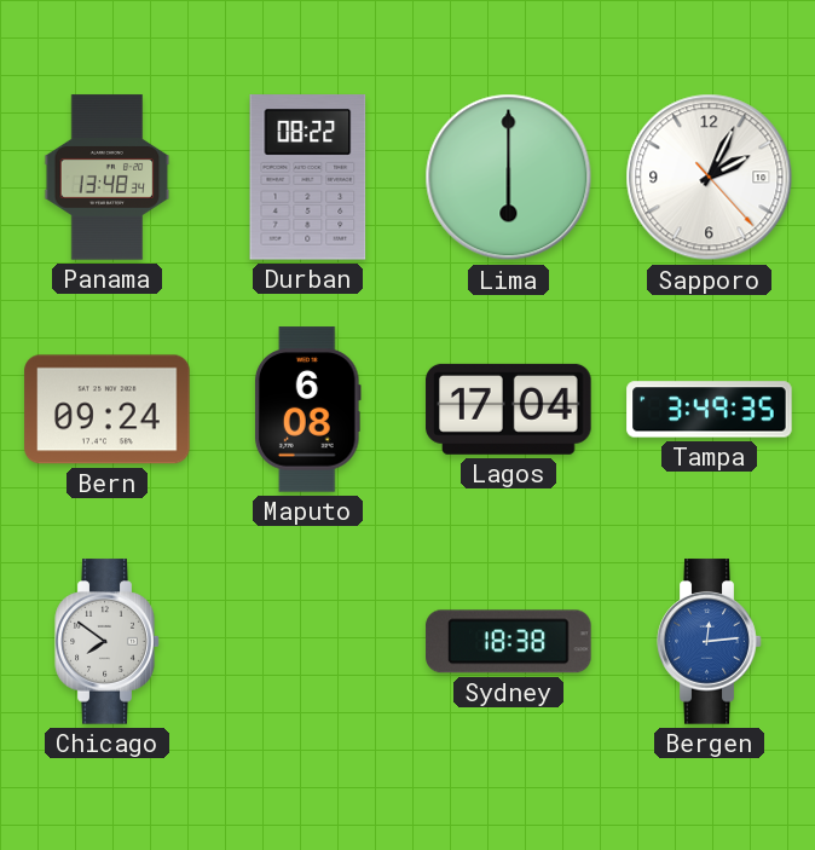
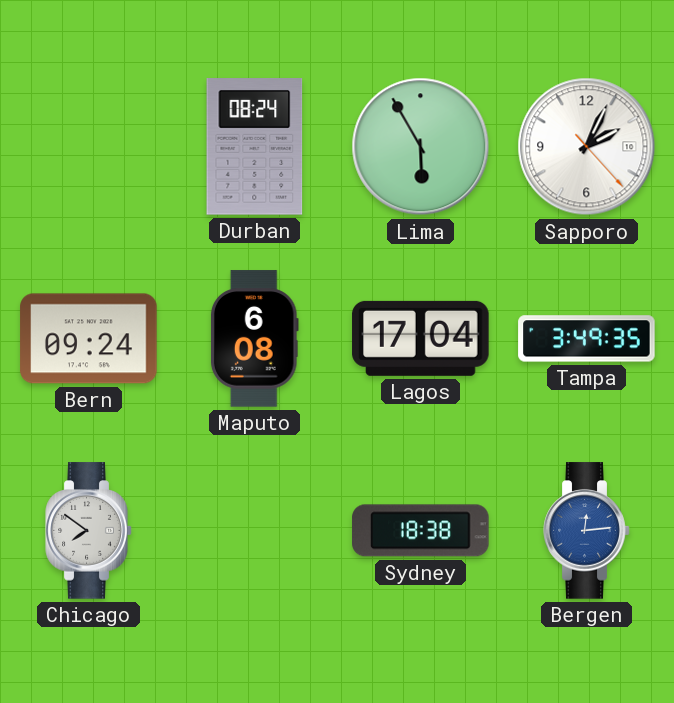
Panama: 13:48 -> none (108, 178)
Durban: 08:22 -> 08:24 (255, 147)
Lima: 6:00 -> 5:55 (421, 147)
